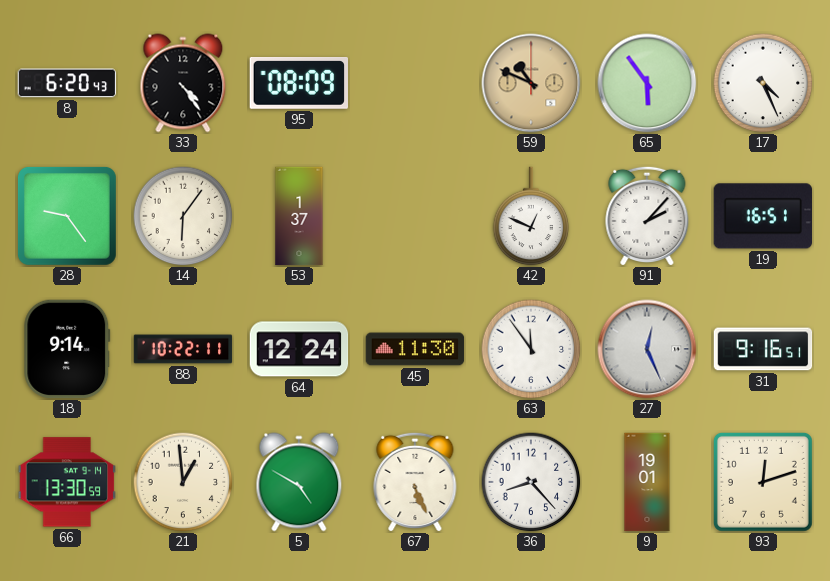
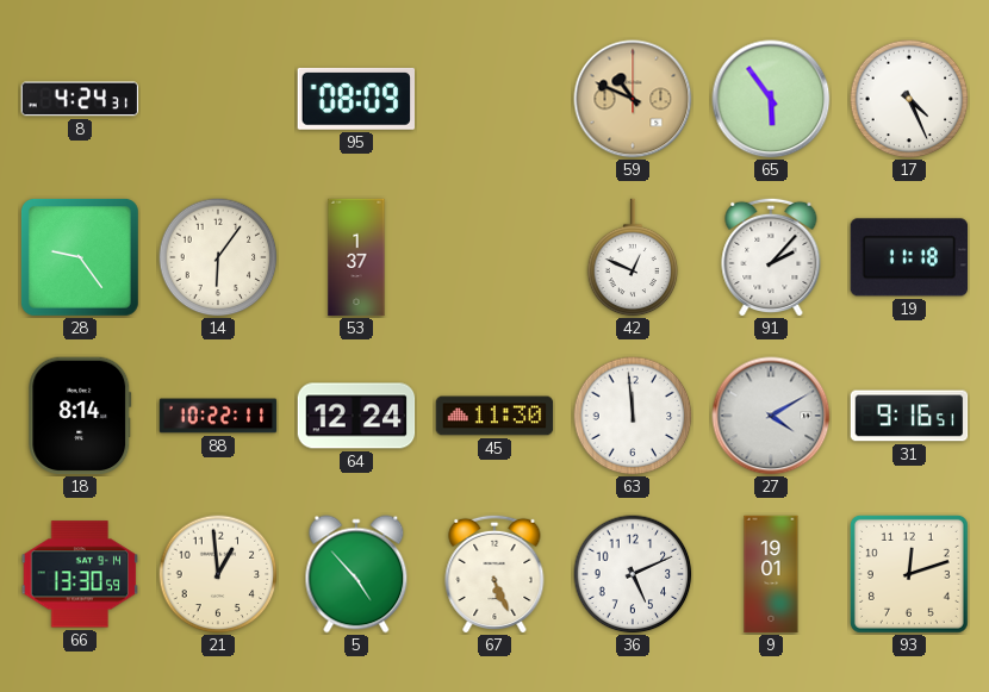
8: 6:20 -> 4:24 (80, 99)
33: 4:24 -> none (183, 83)
19: 16:51 -> 11:18 (909, 257)
18: 9:14 -> 8:14 (80, 416)
63: 11:54 -> 11:59 (633, 416)
27: 12:26 -> 4:10 (771, 416)
5: 4:50 -> 4:53 (356, 574)
36: 8:23 -> 5:11 (633, 574)
